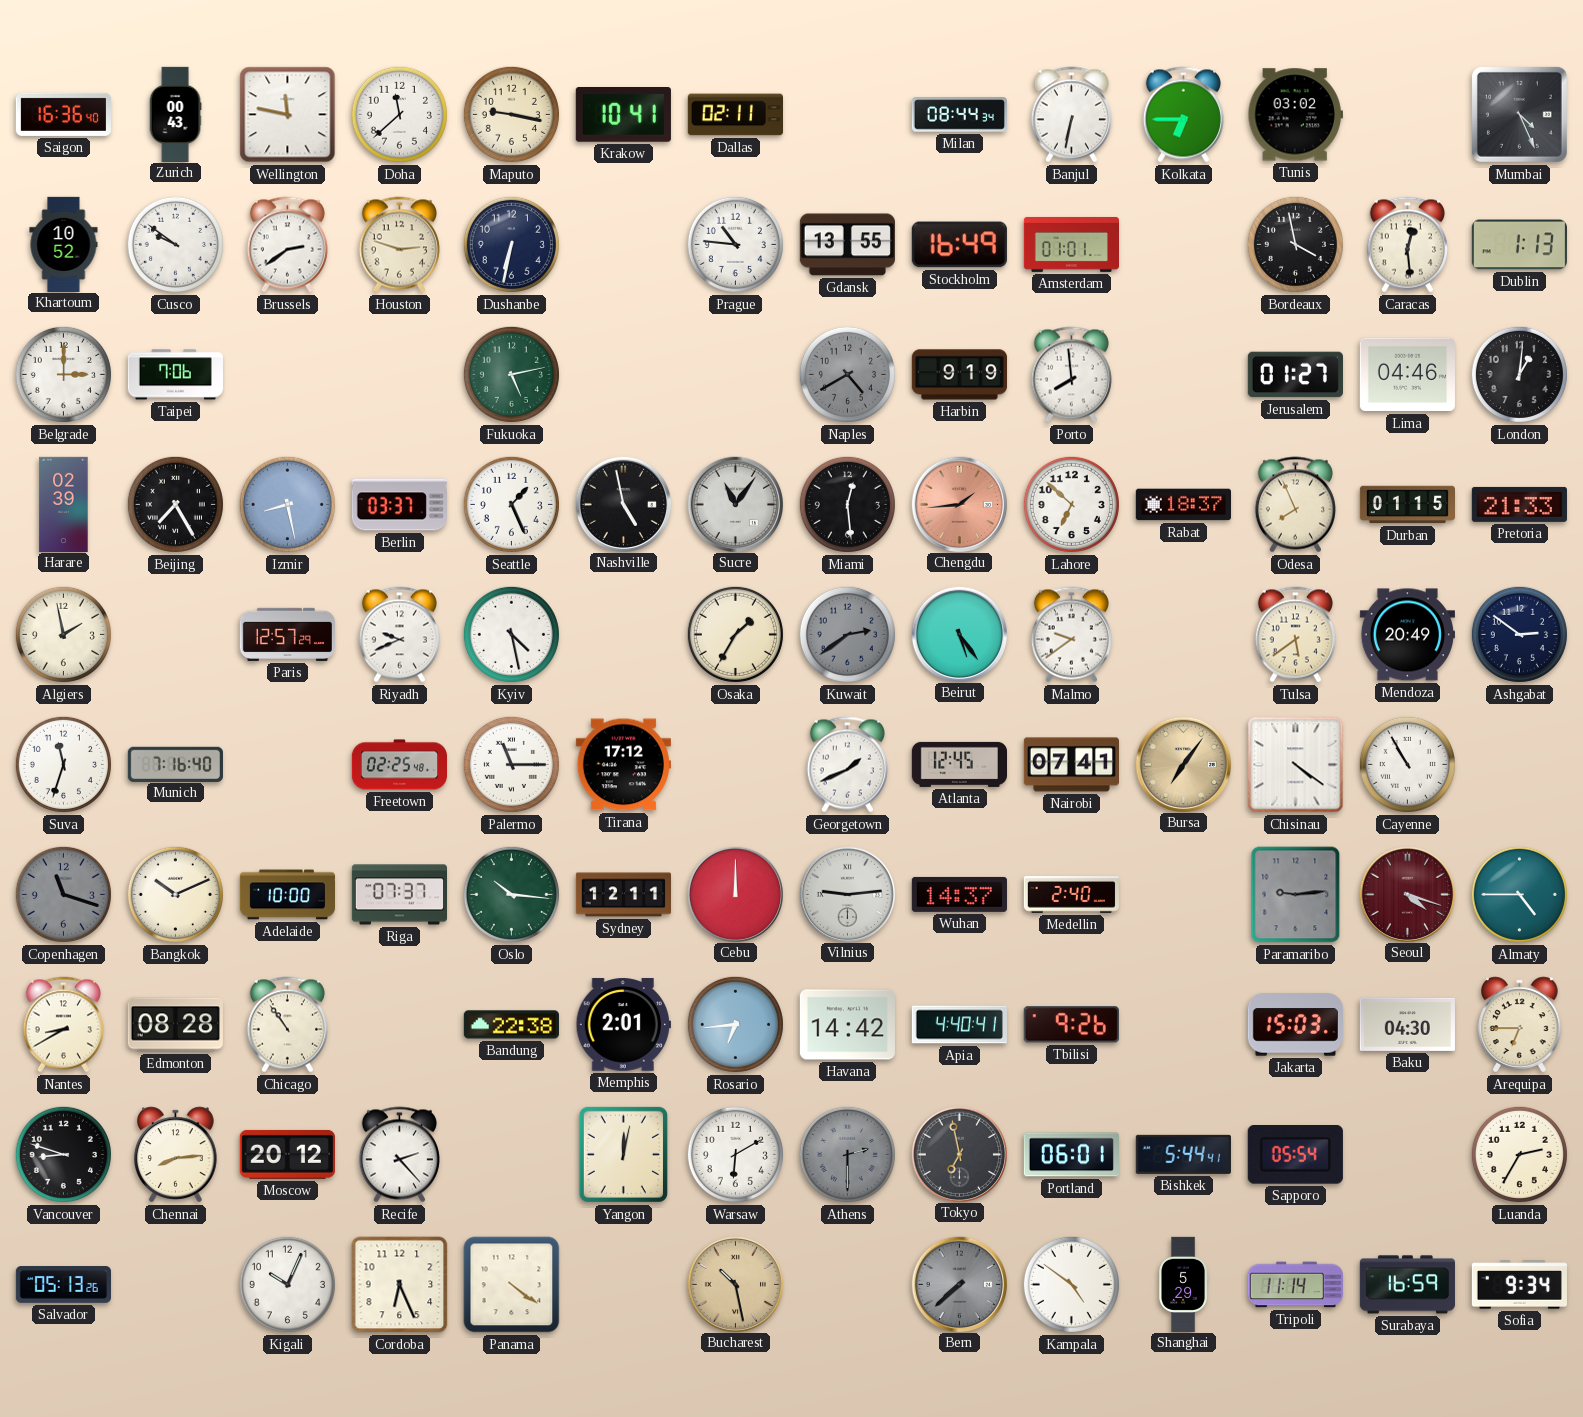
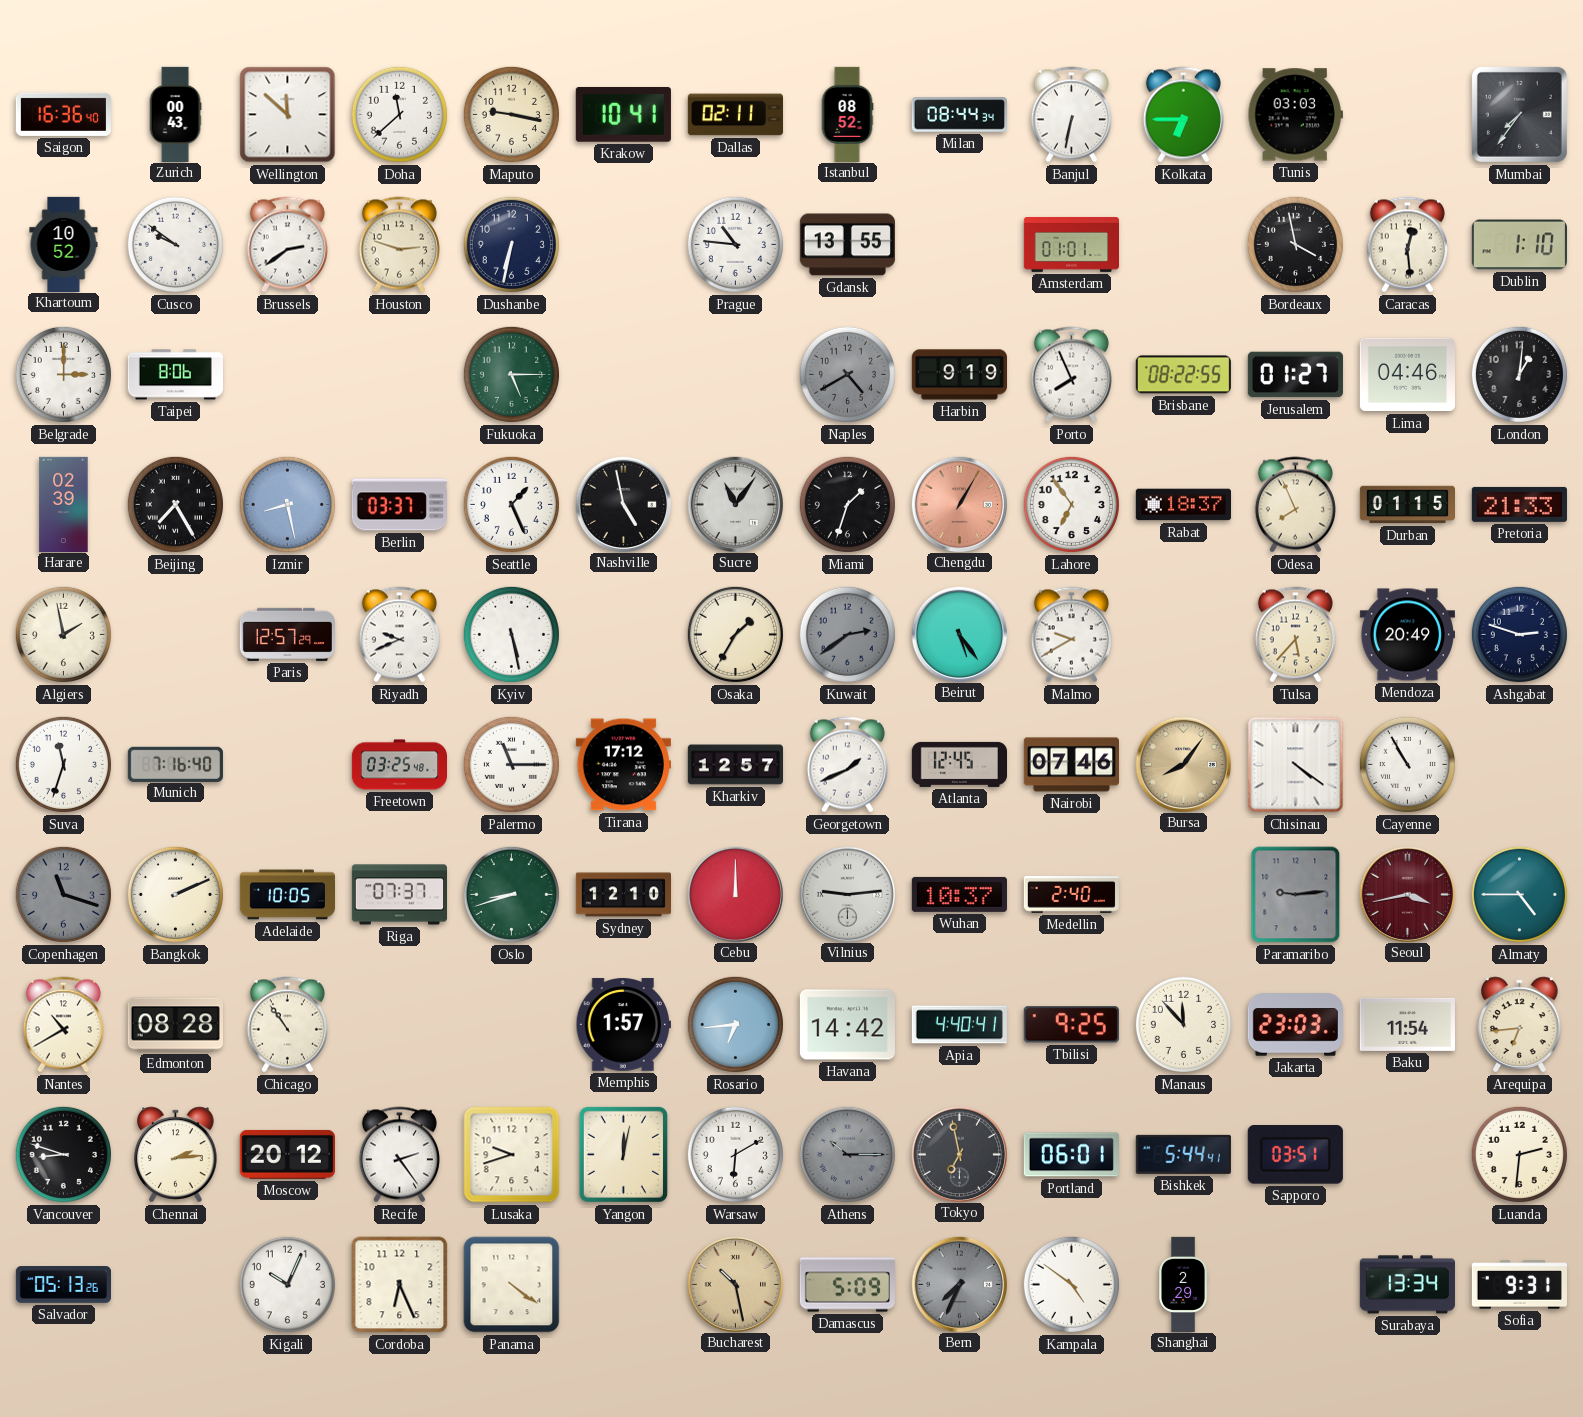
Wellington: 11:47 -> 11:52 (288, 115)
Istanbul: none -> 08:52 (847, 114)
Tunis: 03:02 -> 03:03 (1295, 115)
Mumbai: 4:26 -> 7:36 (1519, 114)
Stockholm: 16:49 -> none (959, 245)
Dublin: 1:13 -> 1:10 (1519, 245)
Taipei: 7:06 -> 8:06 (175, 375)
Fukuoka: 5:13 -> 5:15 (511, 374)
Porto: 7:59 -> 7:56 (1071, 375)
Brisbane: none -> 08:22 (1183, 375)
Miami: 12:29 -> 1:33 (847, 504)
Chengdu: 1:44 -> 1:05 (959, 504)
Lahore: 6:52 -> 6:54 (1071, 504)
Kyiv: 4:28 -> 5:28 (511, 634)
Malmo: 9:39 -> 9:40 (1071, 635)
Tulsa: 5:39 -> 5:37 (1295, 635)
Ashgabat: 2:51 -> 2:48 (1519, 634)
Freetown: 02:25 -> 03:25 (400, 765)
Kharkiv: none -> 12:57 (735, 765)
Nairobi: 07:41 -> 07:46 (1071, 765)
Bursa: 7:06 -> 8:06 (1183, 764)
Bangkok: 10:11 -> 2:11 (175, 894)
Adelaide: 10:00 -> 10:05 (287, 895)
Oslo: 10:16 -> 8:42 (511, 894)
Sydney: 12:11 -> 12:10 (623, 895)
Wuhan: 14:37 -> 10:37 (959, 894)
Seoul: 4:18 -> 3:43 (1407, 894)
Nantes: 8:40 -> 10:40 (63, 1025)
Bandung: 22:38 -> none (511, 1025)
Memphis: 2:01 -> 1:57 (623, 1025)
Tbilisi: 9:26 -> 9:25 (1071, 1025)
Manaus: none -> 11:53 (1183, 1024)
Jakarta: 15:03 -> 23:03 (1295, 1025)
Baku: 04:30 -> 11:54 (1407, 1024)
Arequipa: 6:45 -> 6:44 (1520, 1025)
Chennai: 8:14 -> 2:14 (176, 1155)
Recife: 2:23 -> 2:24 (399, 1155)
Lusaka: none -> 9:42 (512, 1155)
Athens: 2:30 -> 10:15 (847, 1154)
Sapporo: 05:54 -> 03:51 (1295, 1155)
Luanda: 2:35 -> 2:31 (1519, 1154)
Damascus: none -> 5:09 (847, 1285)
Bern: 7:38 -> 7:34 (959, 1284)
Shanghai: 5:29 -> 2:29 (1184, 1284)
Tripoli: 11:14 -> none (1295, 1285)
Surabaya: 16:59 -> 13:34 (1407, 1285)
Sofia: 9:34 -> 9:31 (1519, 1285)
